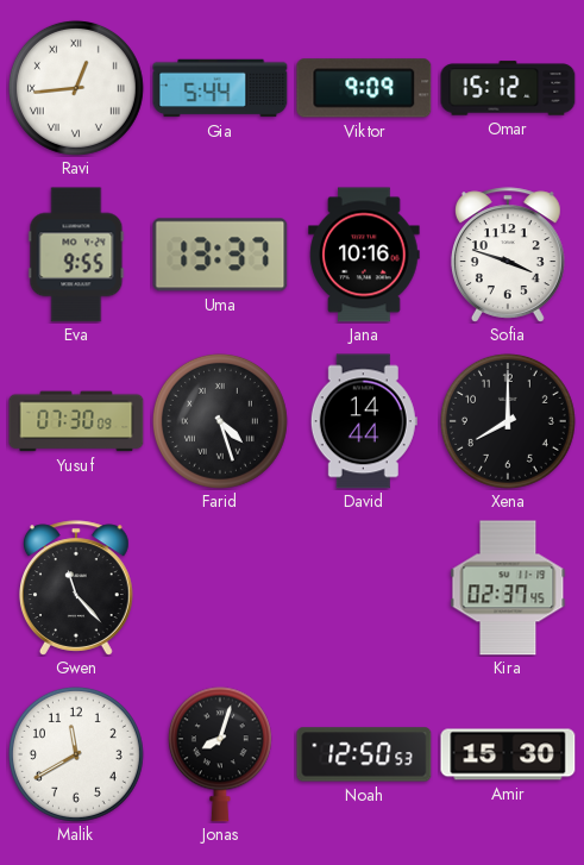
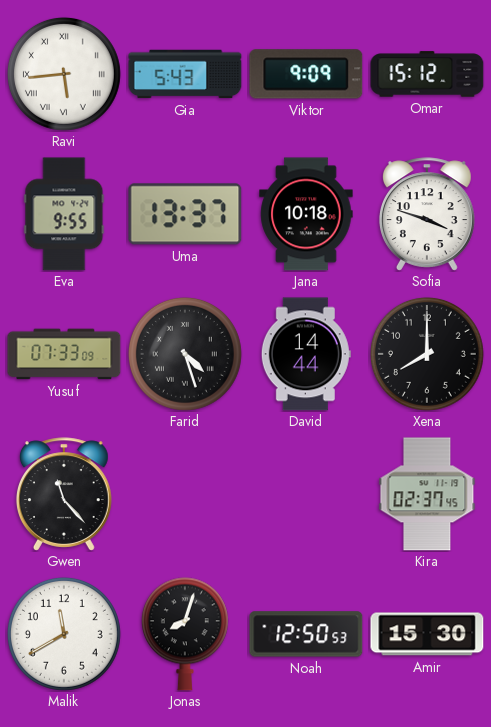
Ravi: 12:44 -> 5:44 (64, 74)
Gia: 5:44 -> 5:43 (185, 74)
Jana: 10:16 -> 10:18 (306, 214)
Yusuf: 07:30 -> 07:33 (64, 354)
